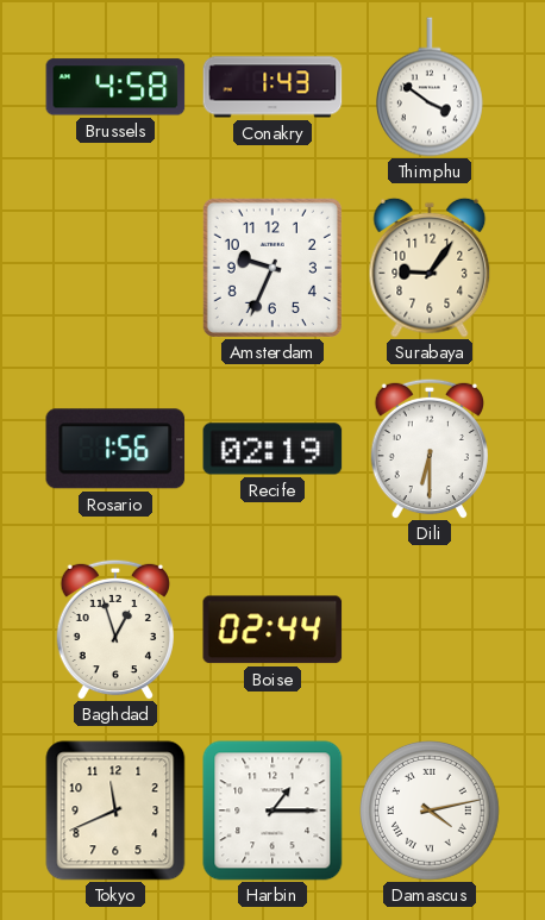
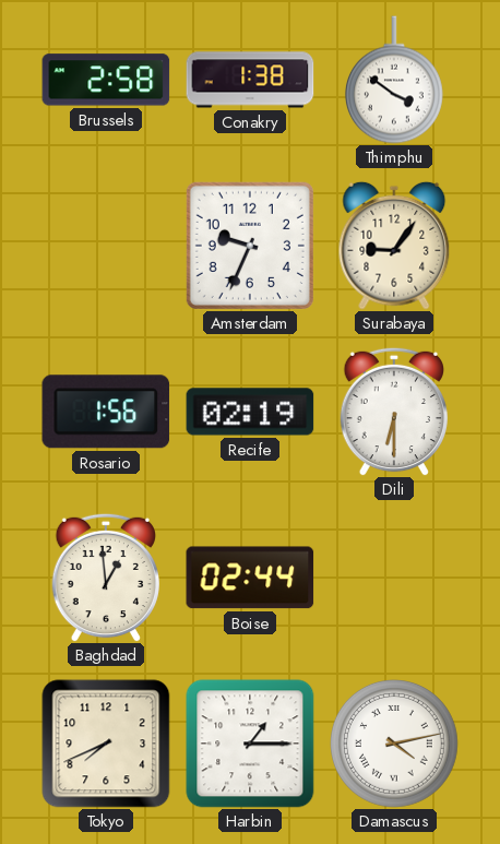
Brussels: 4:58 -> 2:58 (106, 80)
Conakry: 1:43 -> 1:38 (250, 80)
Baghdad: 12:57 -> 12:59 (105, 578)
Tokyo: 11:41 -> 7:41 (106, 744)
